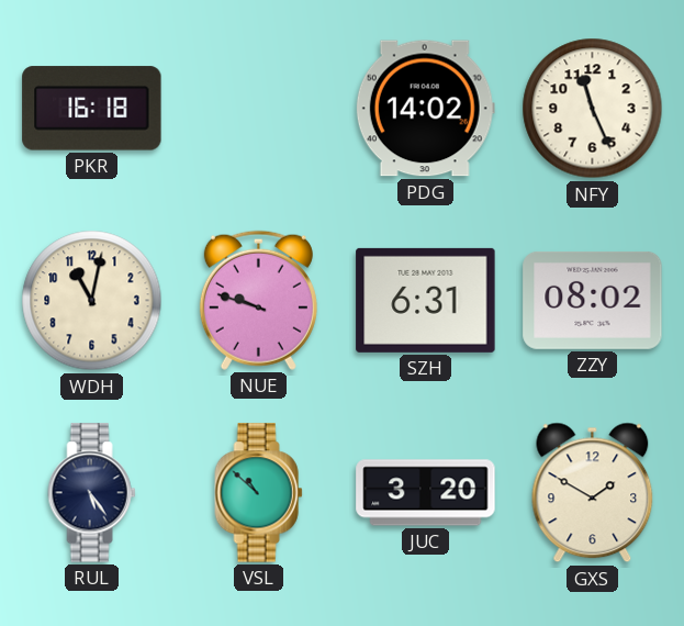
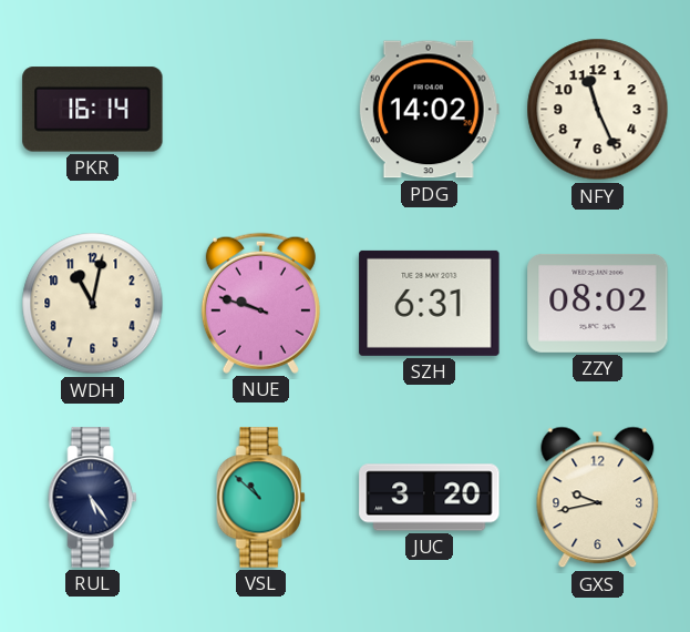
PKR: 16:18 -> 16:14 (93, 110)
GXS: 1:50 -> 9:43 (598, 498)
